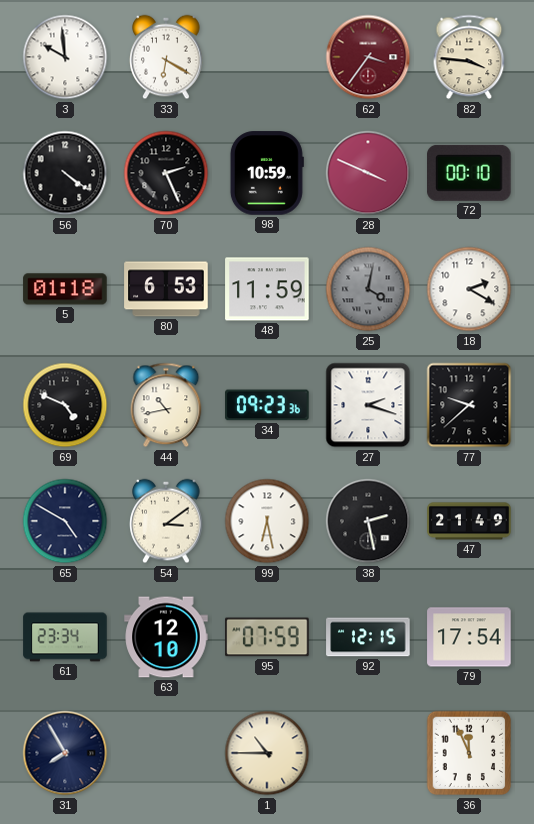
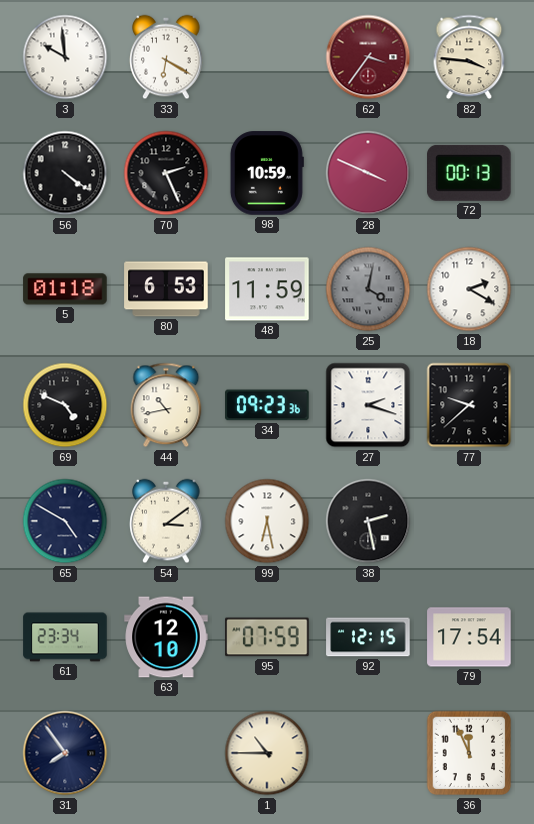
72: 00:10 -> 00:13 (469, 173)
47: 21:49 -> none (469, 521)
31: 7:55 -> 7:54 (65, 753)
